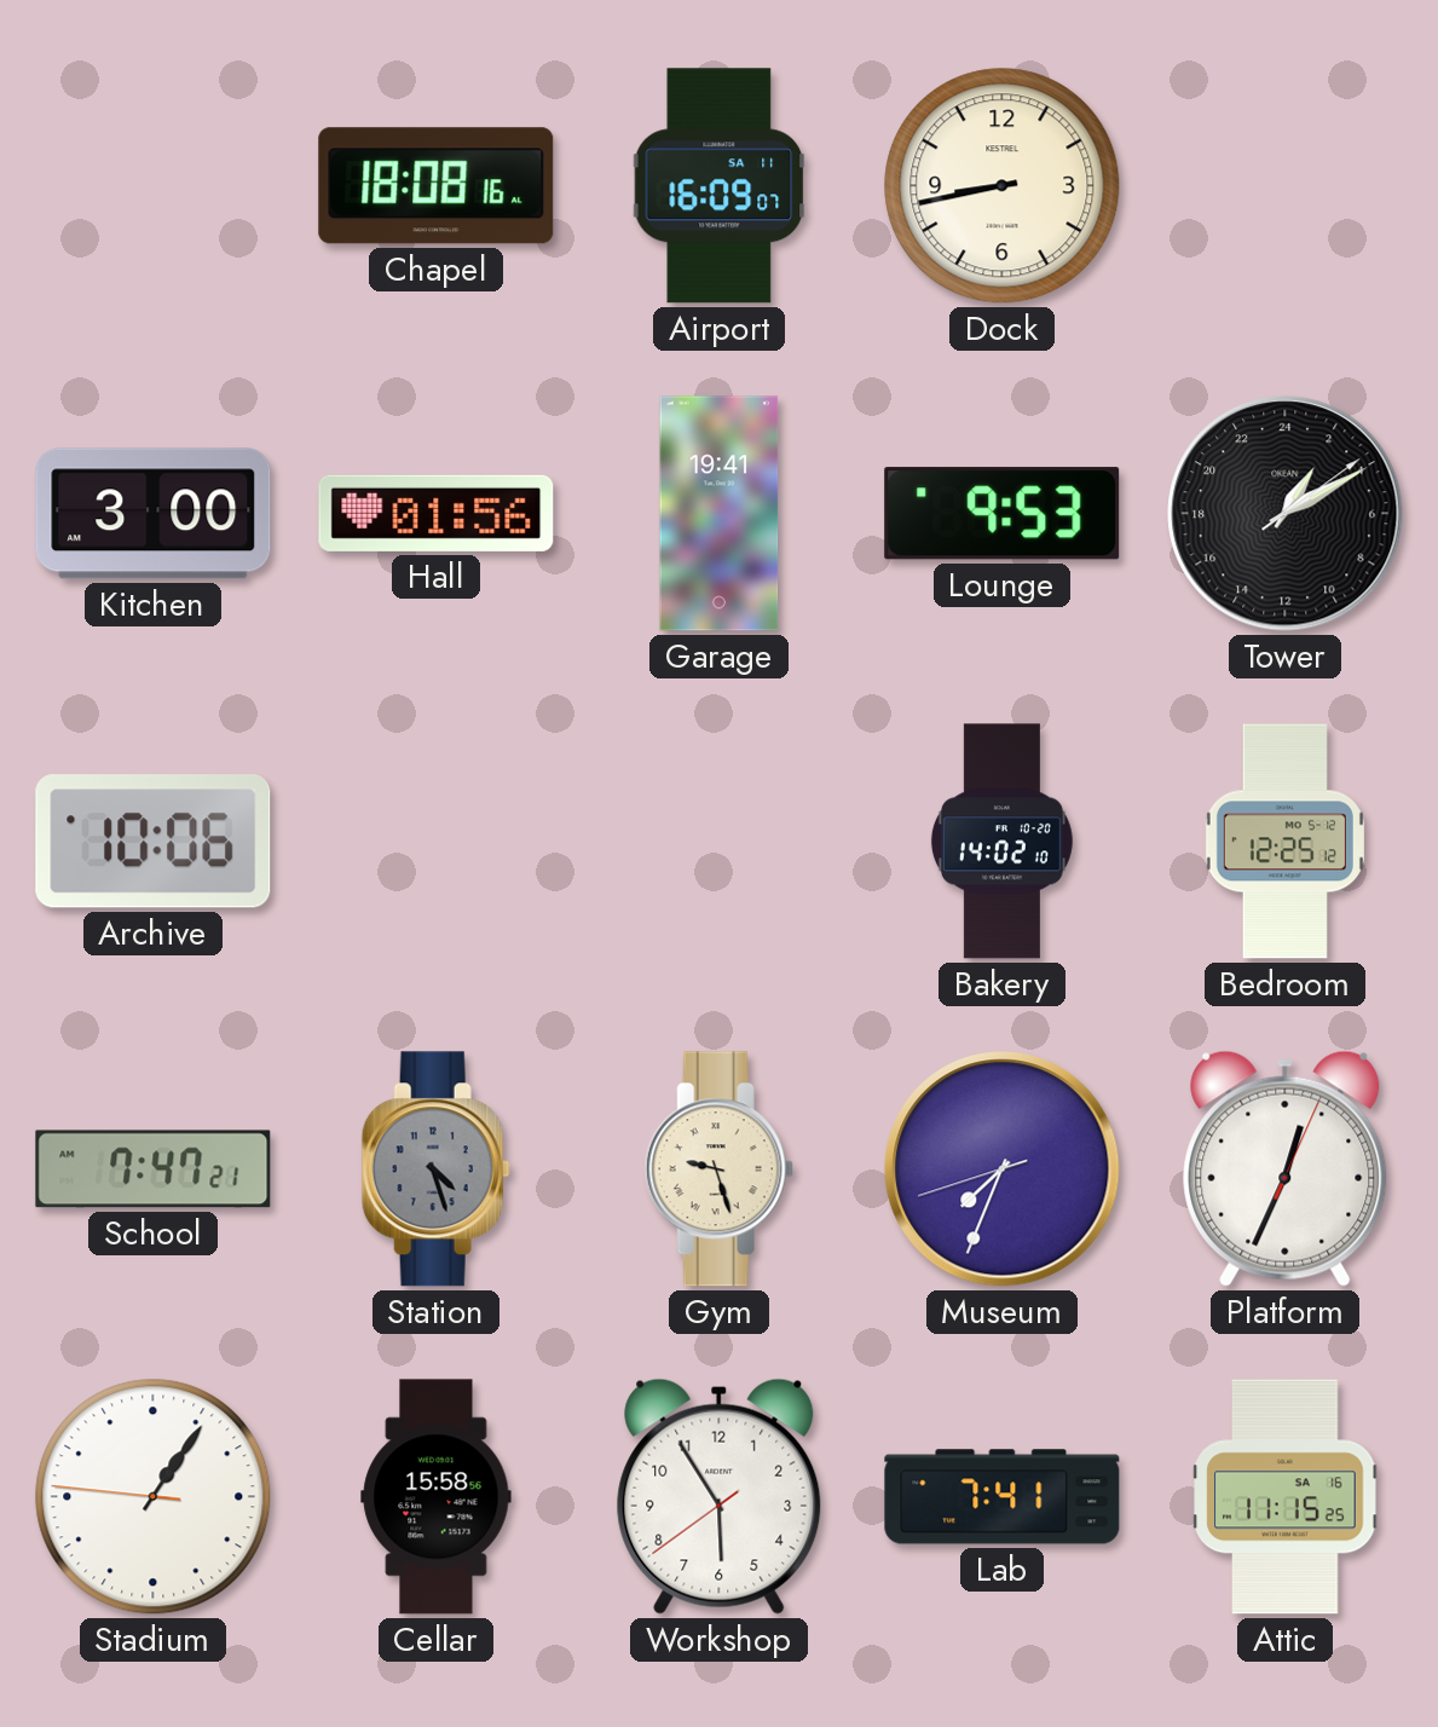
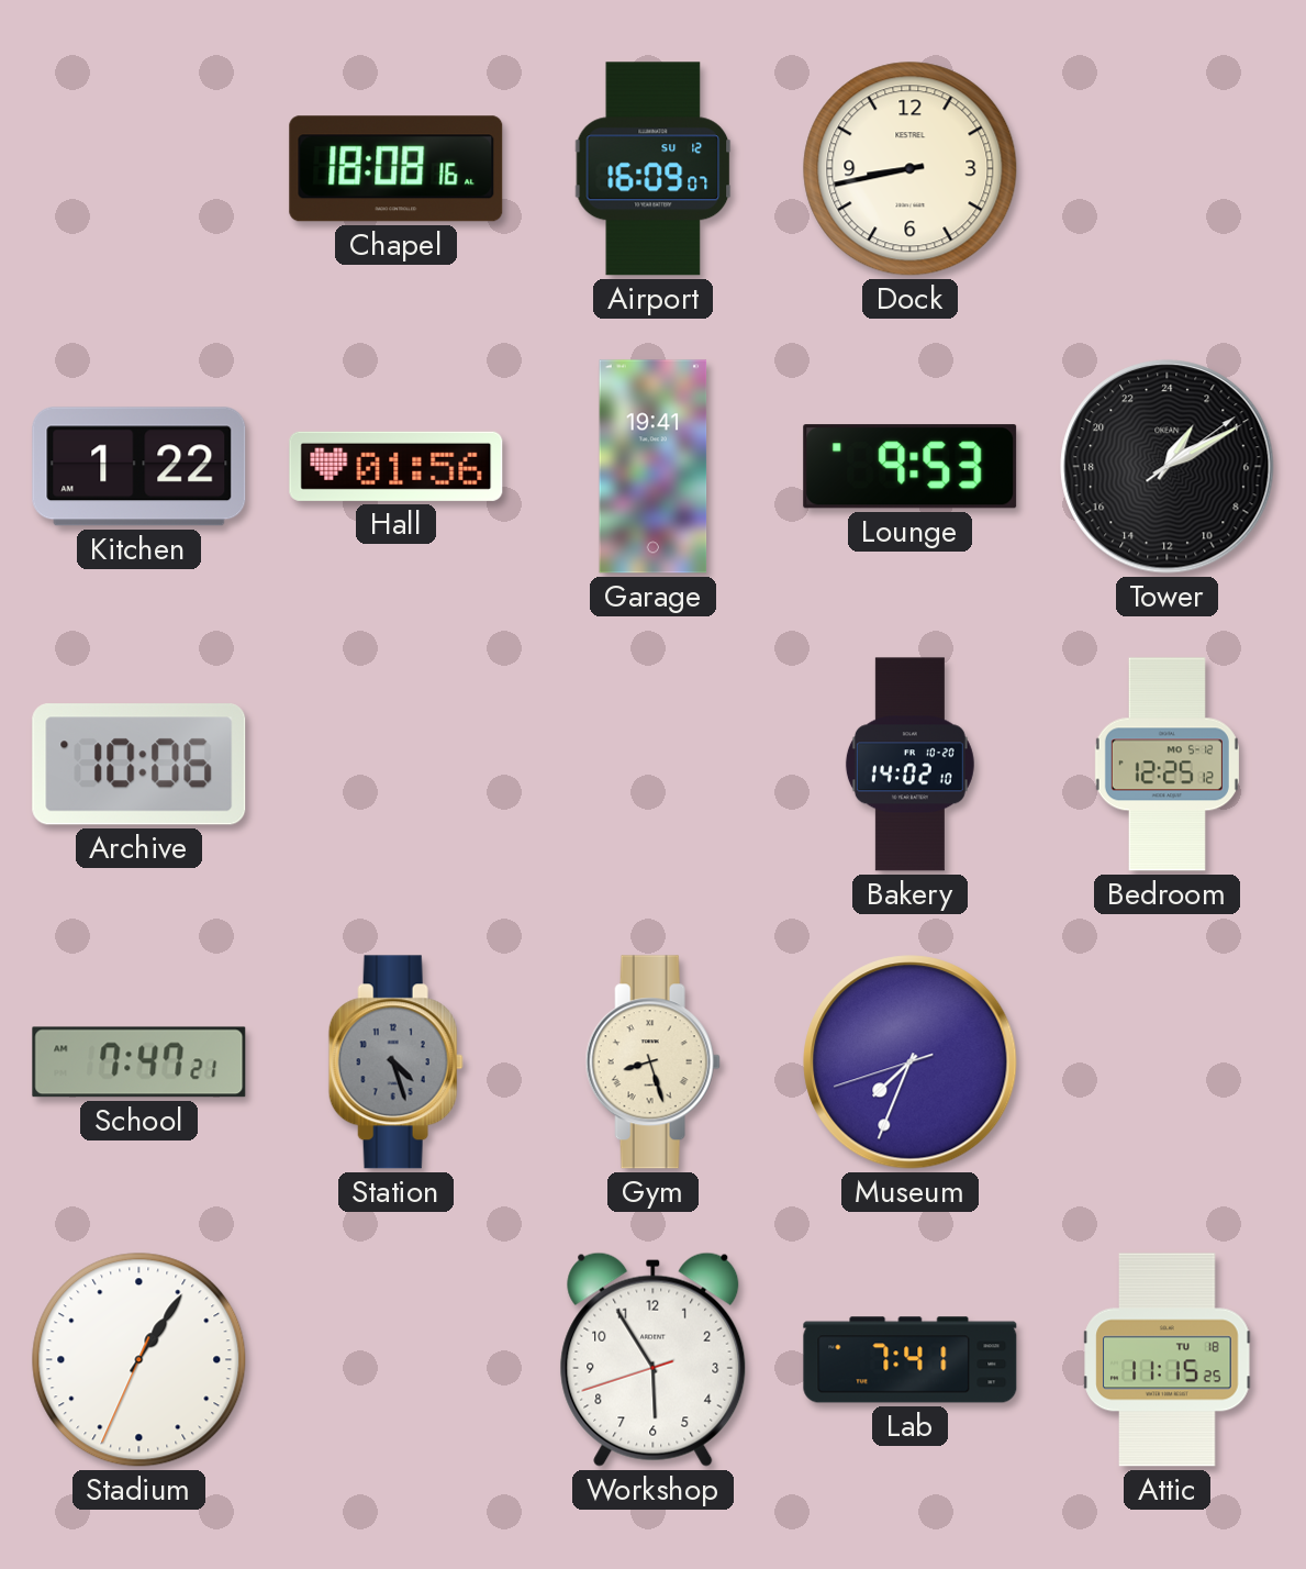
Airport date: SA 11 -> SU 12 (654, 169)
Kitchen: 3:00 -> 1:22 (139, 467)
Gym: 9:27 -> 8:27 (652, 1062)
Platform: 12:34 -> none (1286, 1168)
Stadium: 1:05:46 -> 1:05:34 (139, 1360)
Cellar: 15:58 -> none (437, 1497)
Workshop: 5:54:39 -> 5:54:42 (654, 1359)
Attic date: SA 16 -> TU 18 (1168, 1360)
